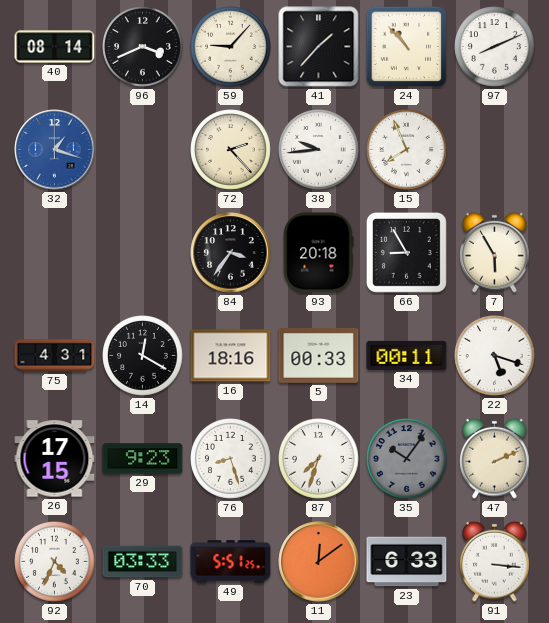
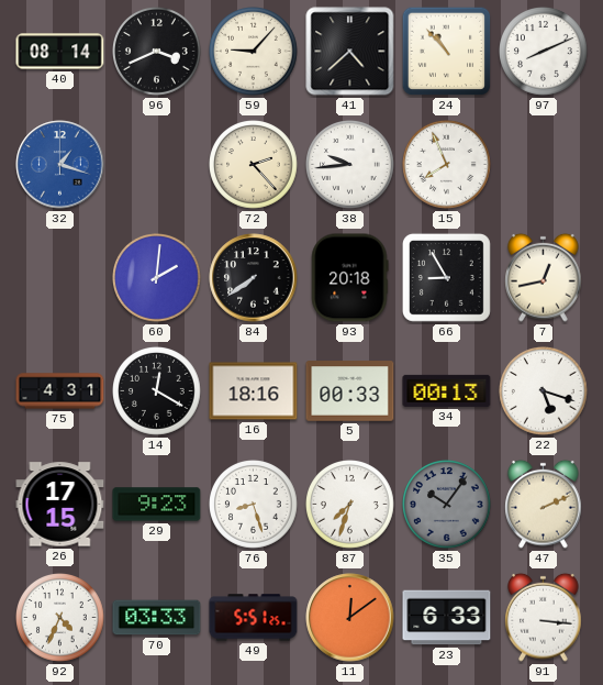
41: 1:37 -> 4:38 (350, 52)
60: none -> 2:01 (157, 278)
84: 3:36 -> 7:39 (254, 278)
7: 5:55 -> 12:43 (544, 277)
34: 00:11 -> 00:13 (447, 390)
